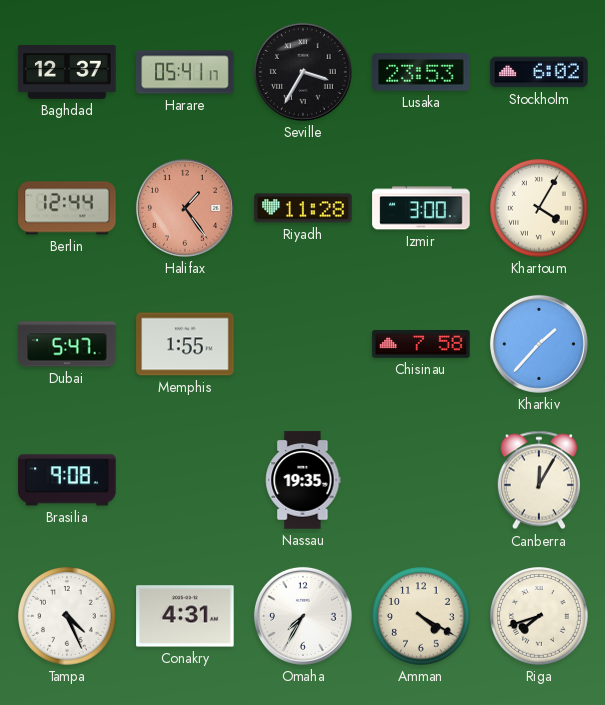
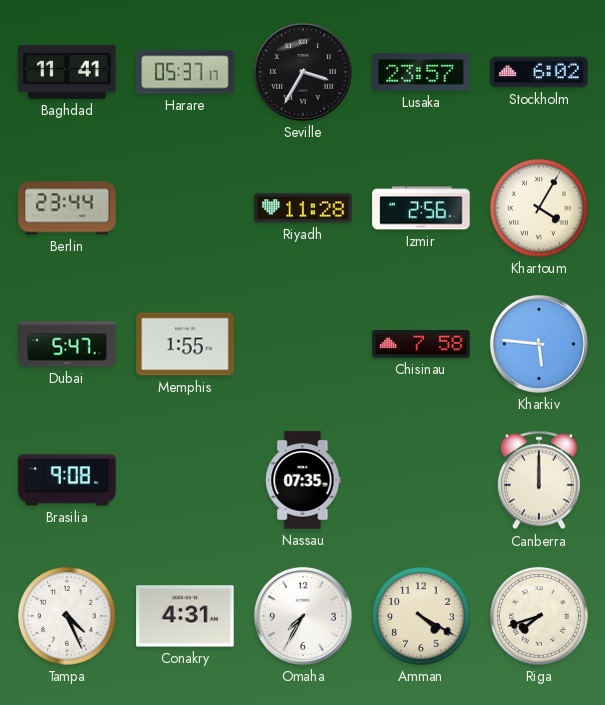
Baghdad: 12:37 -> 11:41 (67, 72)
Harare: 05:41 -> 05:37 (185, 72)
Lusaka: 23:53 -> 23:57 (421, 72)
Berlin: 12:44 -> 23:44 (67, 208)
Halifax: 1:24 -> none (185, 208)
Izmir: 3:00 -> 2:56 (421, 208)
Kharkiv: 1:37 -> 5:46 (539, 344)
Nassau: 19:35 -> 07:35 (303, 480)
Canberra: 12:05 -> 12:00 (538, 480)
